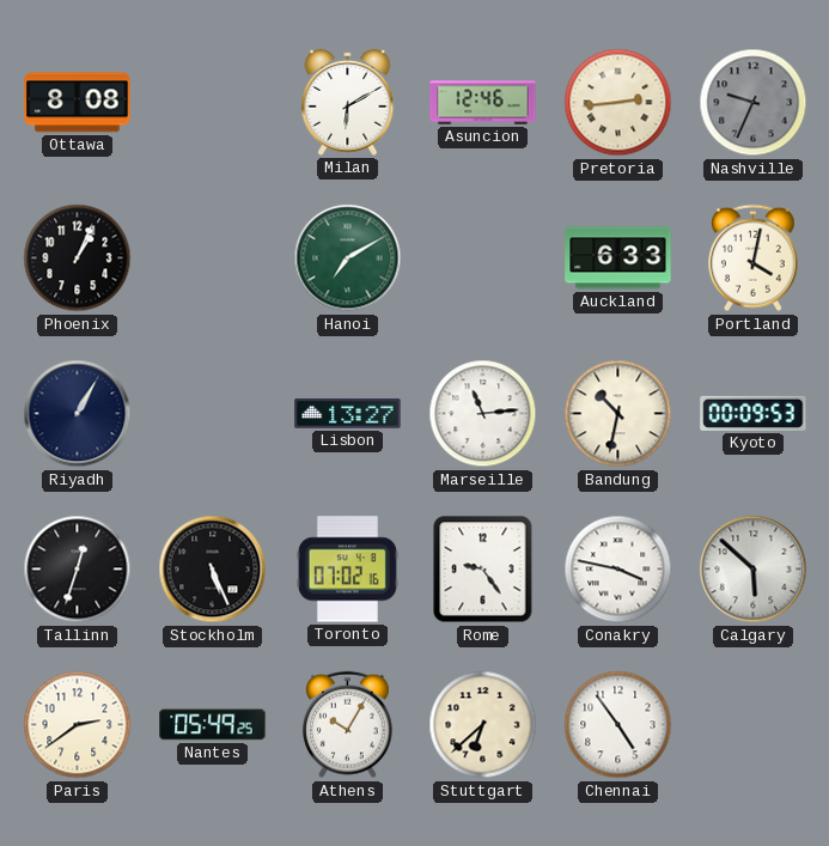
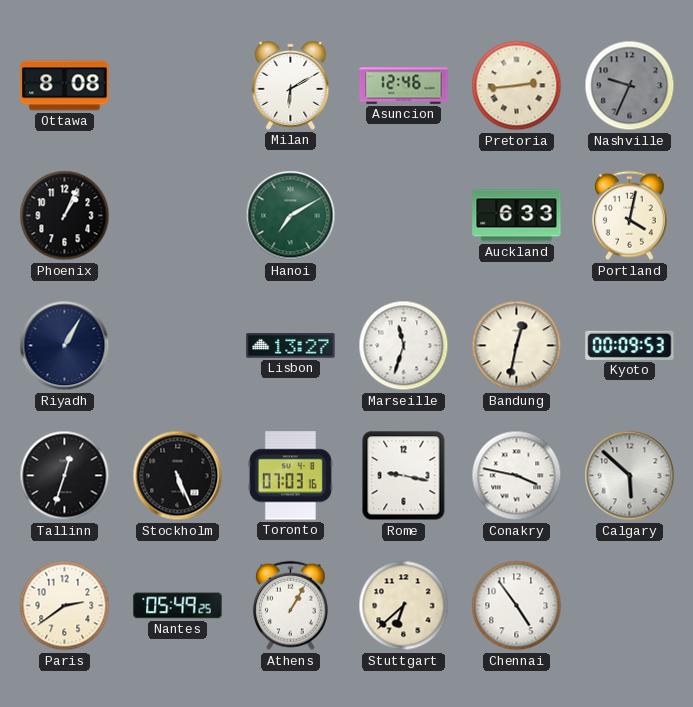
Marseille: 11:14 -> 11:33 (404, 346)
Bandung: 10:32 -> 12:32 (517, 346)
Toronto: 07:02 -> 07:03 (290, 476)
Rome: 9:24 -> 9:17 (404, 476)
Athens: 10:05 -> 1:05 (291, 606)
